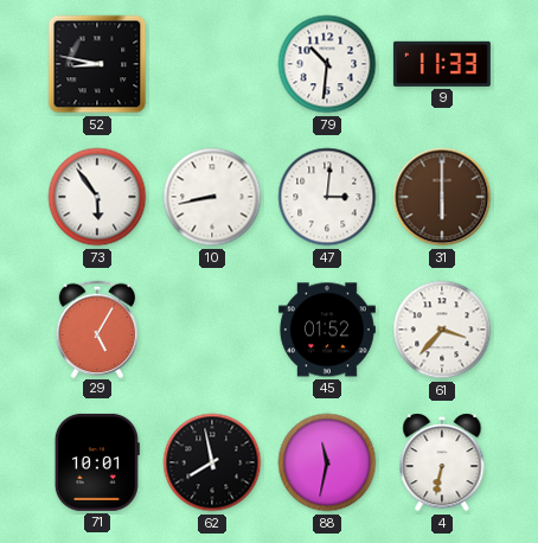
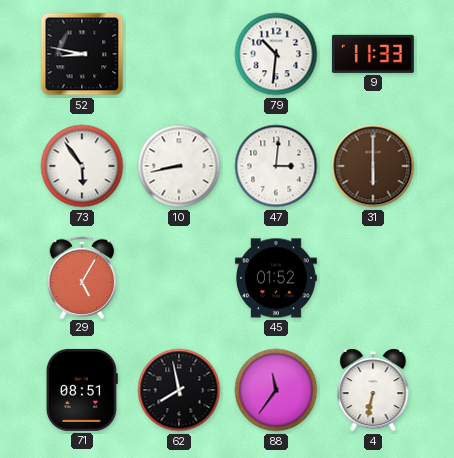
61: 3:37 -> none (442, 330)
71: 10:01 -> 08:51 (82, 390)
88: 11:32 -> 11:36 (276, 390)
